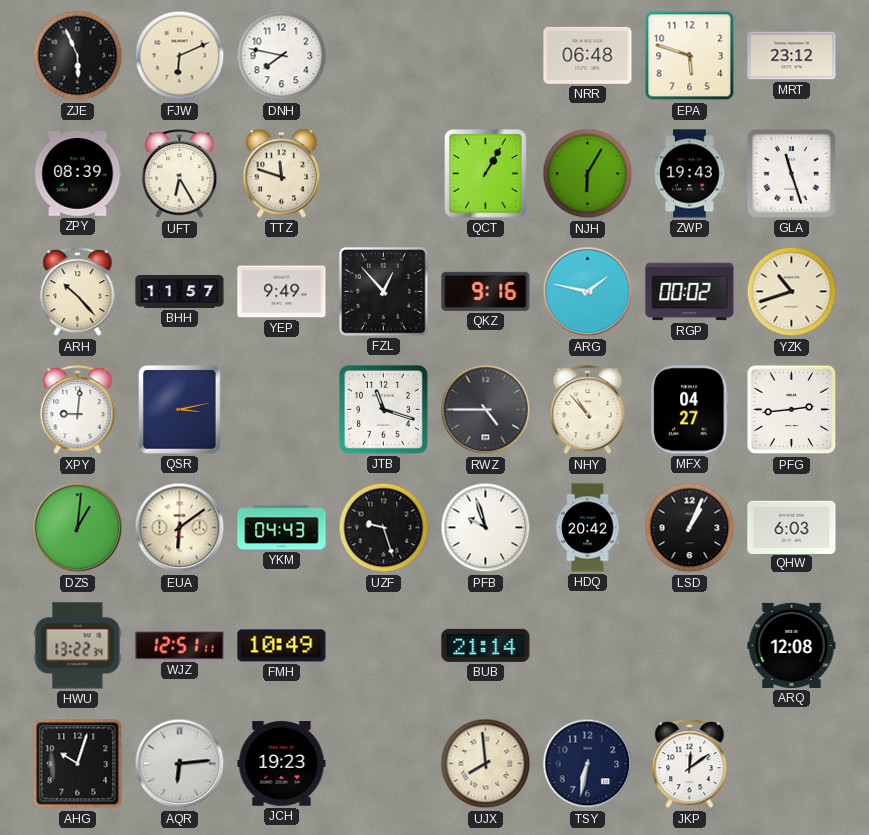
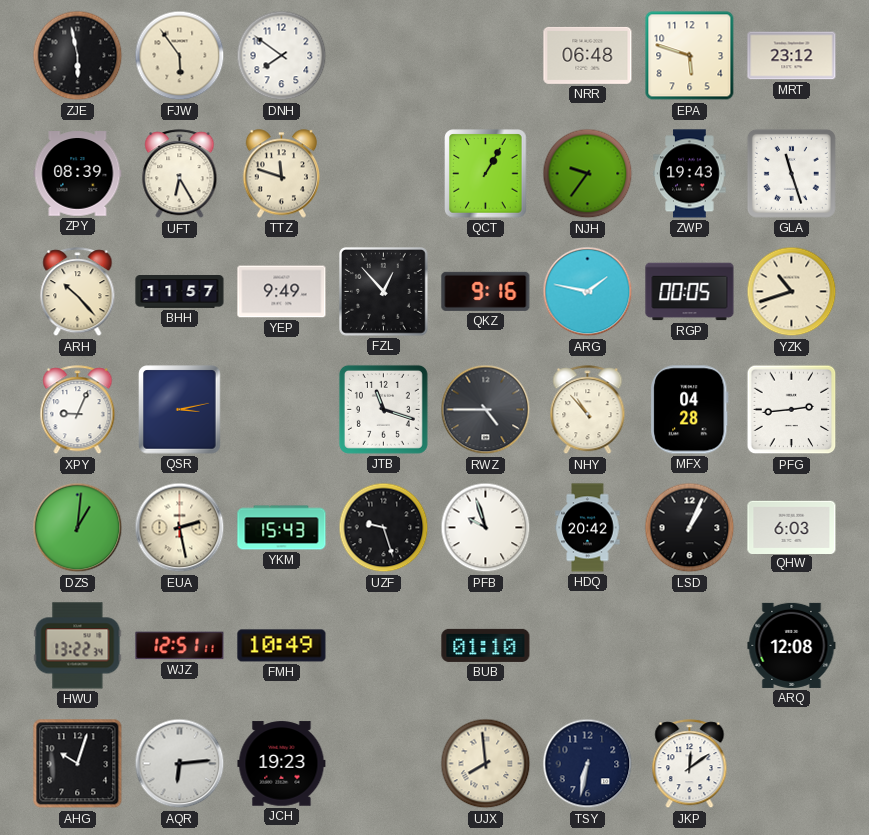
ZJE: 5:56 -> 5:58 (78, 56)
FJW: 6:11 -> 5:54 (180, 56)
DNH: 7:47 -> 7:51 (282, 56)
NJH: 6:05 -> 9:36 (588, 174)
RGP: 00:02 -> 00:05 (690, 292)
XPY: 9:01 -> 9:04 (78, 410)
MFX: 04:27 -> 04:28 (690, 410)
EUA: 6:09 -> 2:28 (180, 528)
YKM: 04:43 -> 15:43 (282, 528)
BUB: 21:14 -> 01:10 (486, 645)
